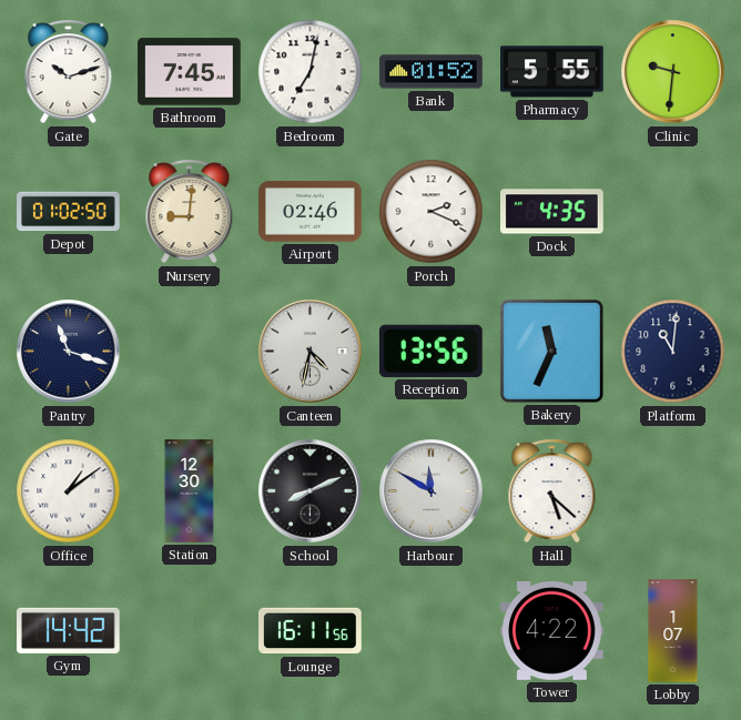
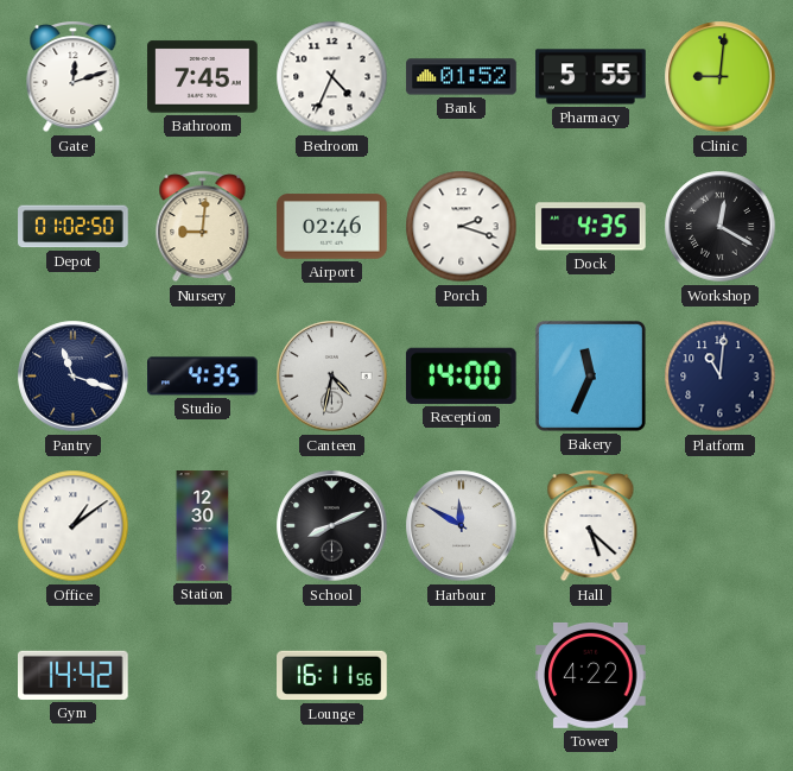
Gate: 10:12 -> 12:12 (74, 77)
Bedroom: 7:02 -> 4:34 (332, 77)
Clinic: 9:31 -> 9:01 (721, 77)
Porch: 2:19 -> 2:18 (462, 227)
Workshop: none -> 12:20 (721, 227)
Studio: none -> 4:35 (203, 377)
Reception: 13:56 -> 14:00 (461, 375)
Lobby: 1:07 -> none (673, 631)
